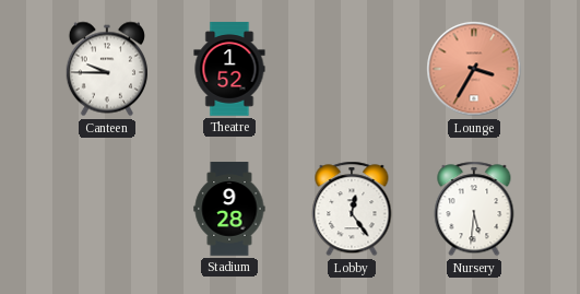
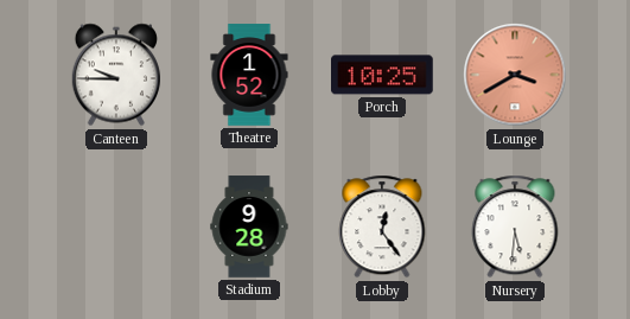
Porch: none -> 10:25 (383, 75)
Lounge: 3:35 -> 3:40 (515, 75)
